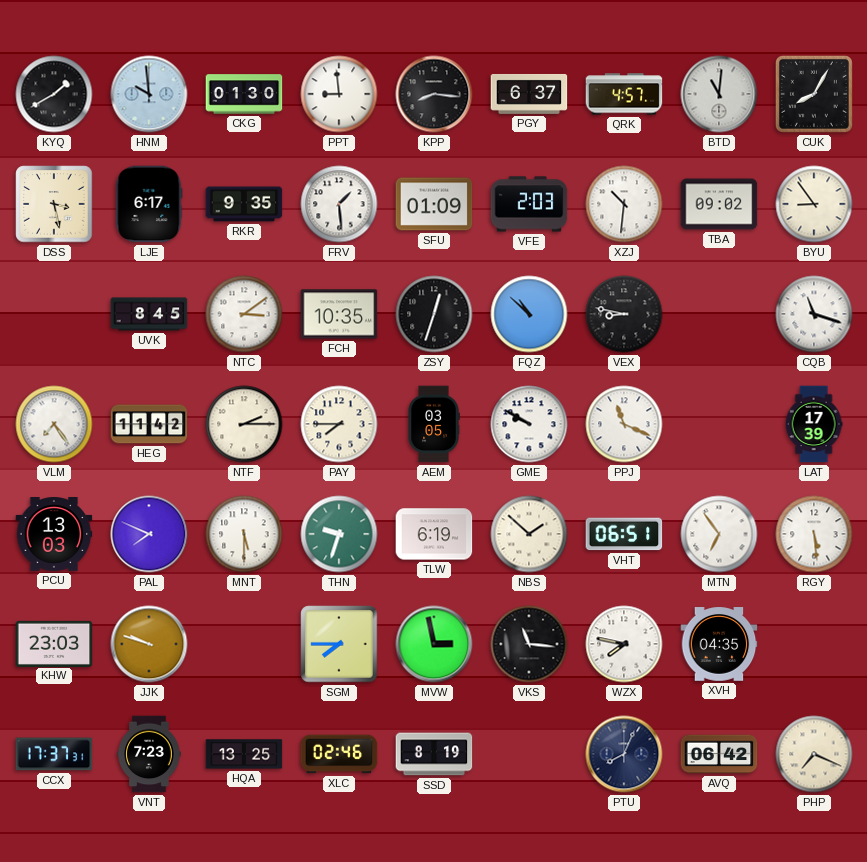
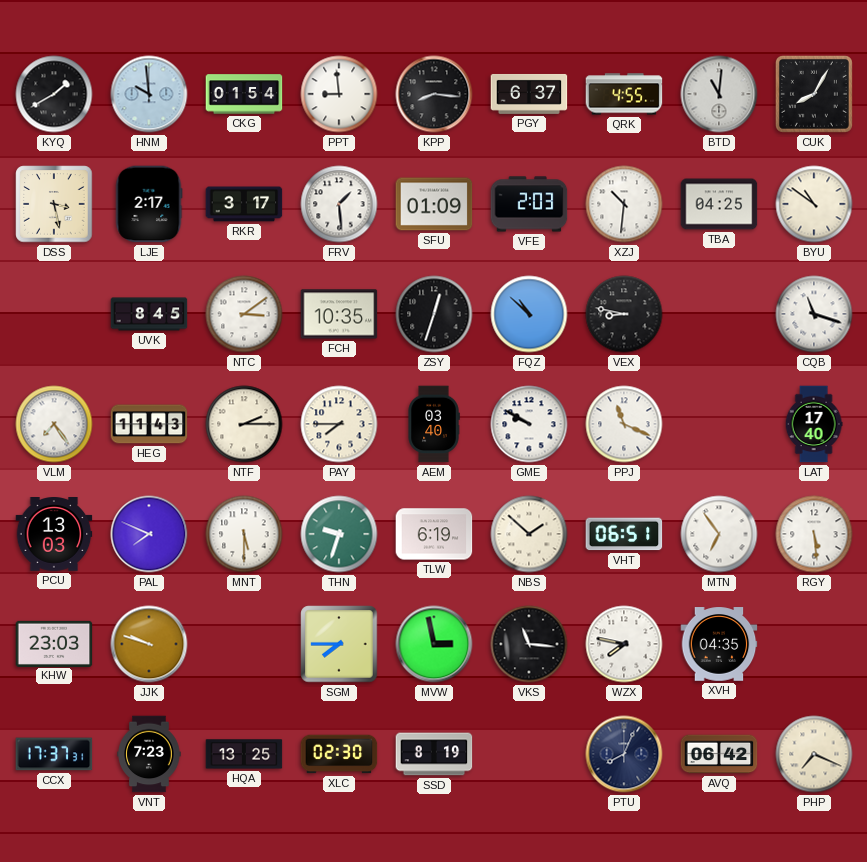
CKG: 01:30 -> 01:54 (244, 94)
QRK: 4:57 -> 4:55 (624, 94)
LJE: 6:17 -> 2:17 (149, 204)
RKR: 9:35 -> 3:17 (244, 204)
TBA: 09:02 -> 04:25 (719, 204)
BYU: 8:54 -> 10:51 (814, 204)
HEG: 11:42 -> 11:43 (149, 424)
AEM: 03:05 -> 03:40 (434, 424)
LAT: 17:39 -> 17:40 (814, 424)
XLC: 02:46 -> 02:30 (339, 754)
